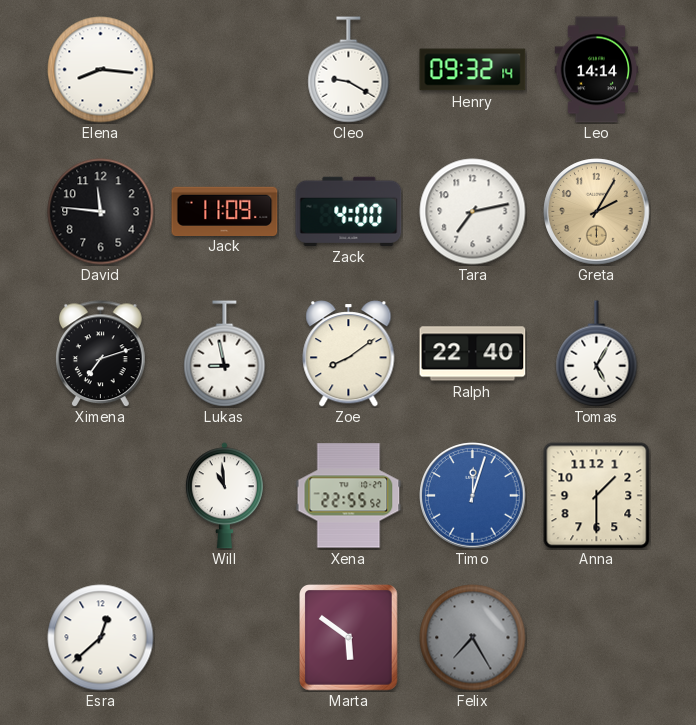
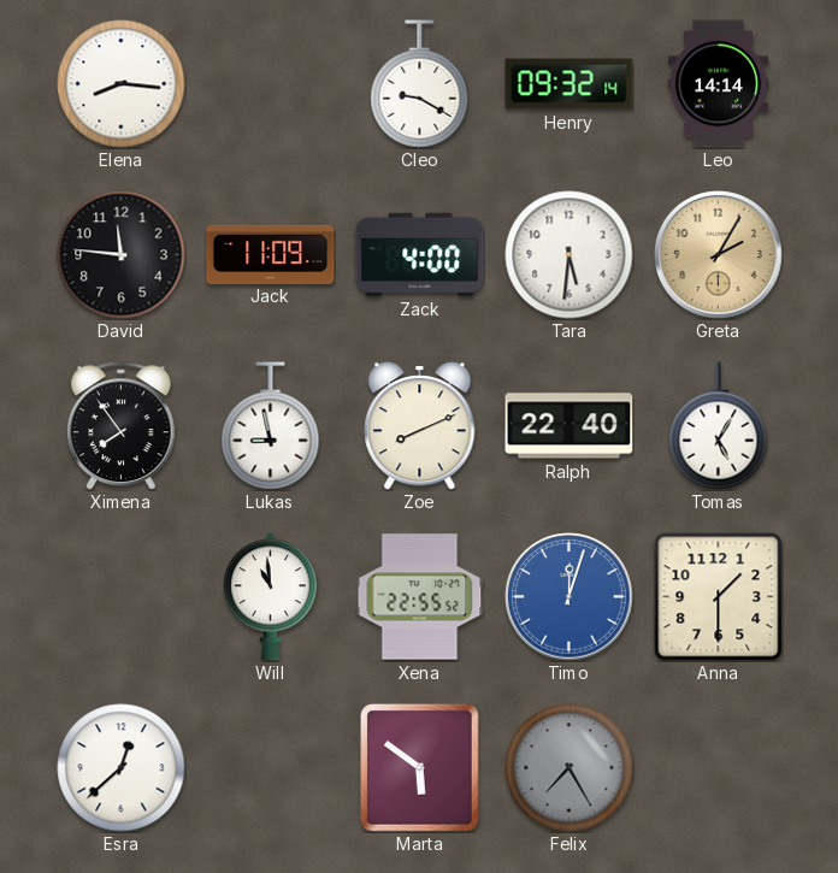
Tara: 7:13 -> 5:31 (570, 255)
Ximena: 7:12 -> 7:54 (122, 426)
Zoe: 8:09 -> 8:11 (420, 426)
